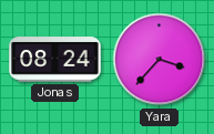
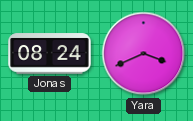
Yara: 3:37 -> 3:41 (144, 54)
